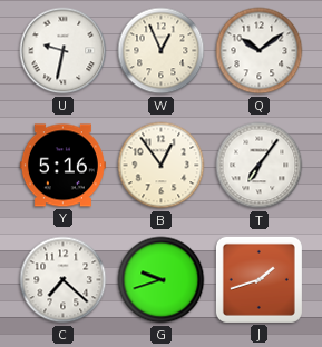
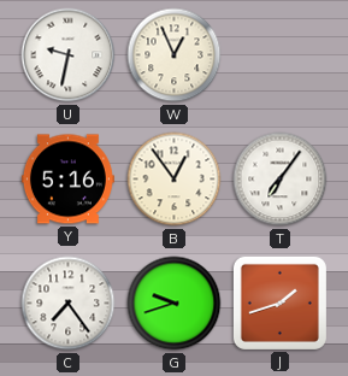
Q: 10:09 -> none (260, 51)
C: 7:22 -> 7:24 (69, 304)
